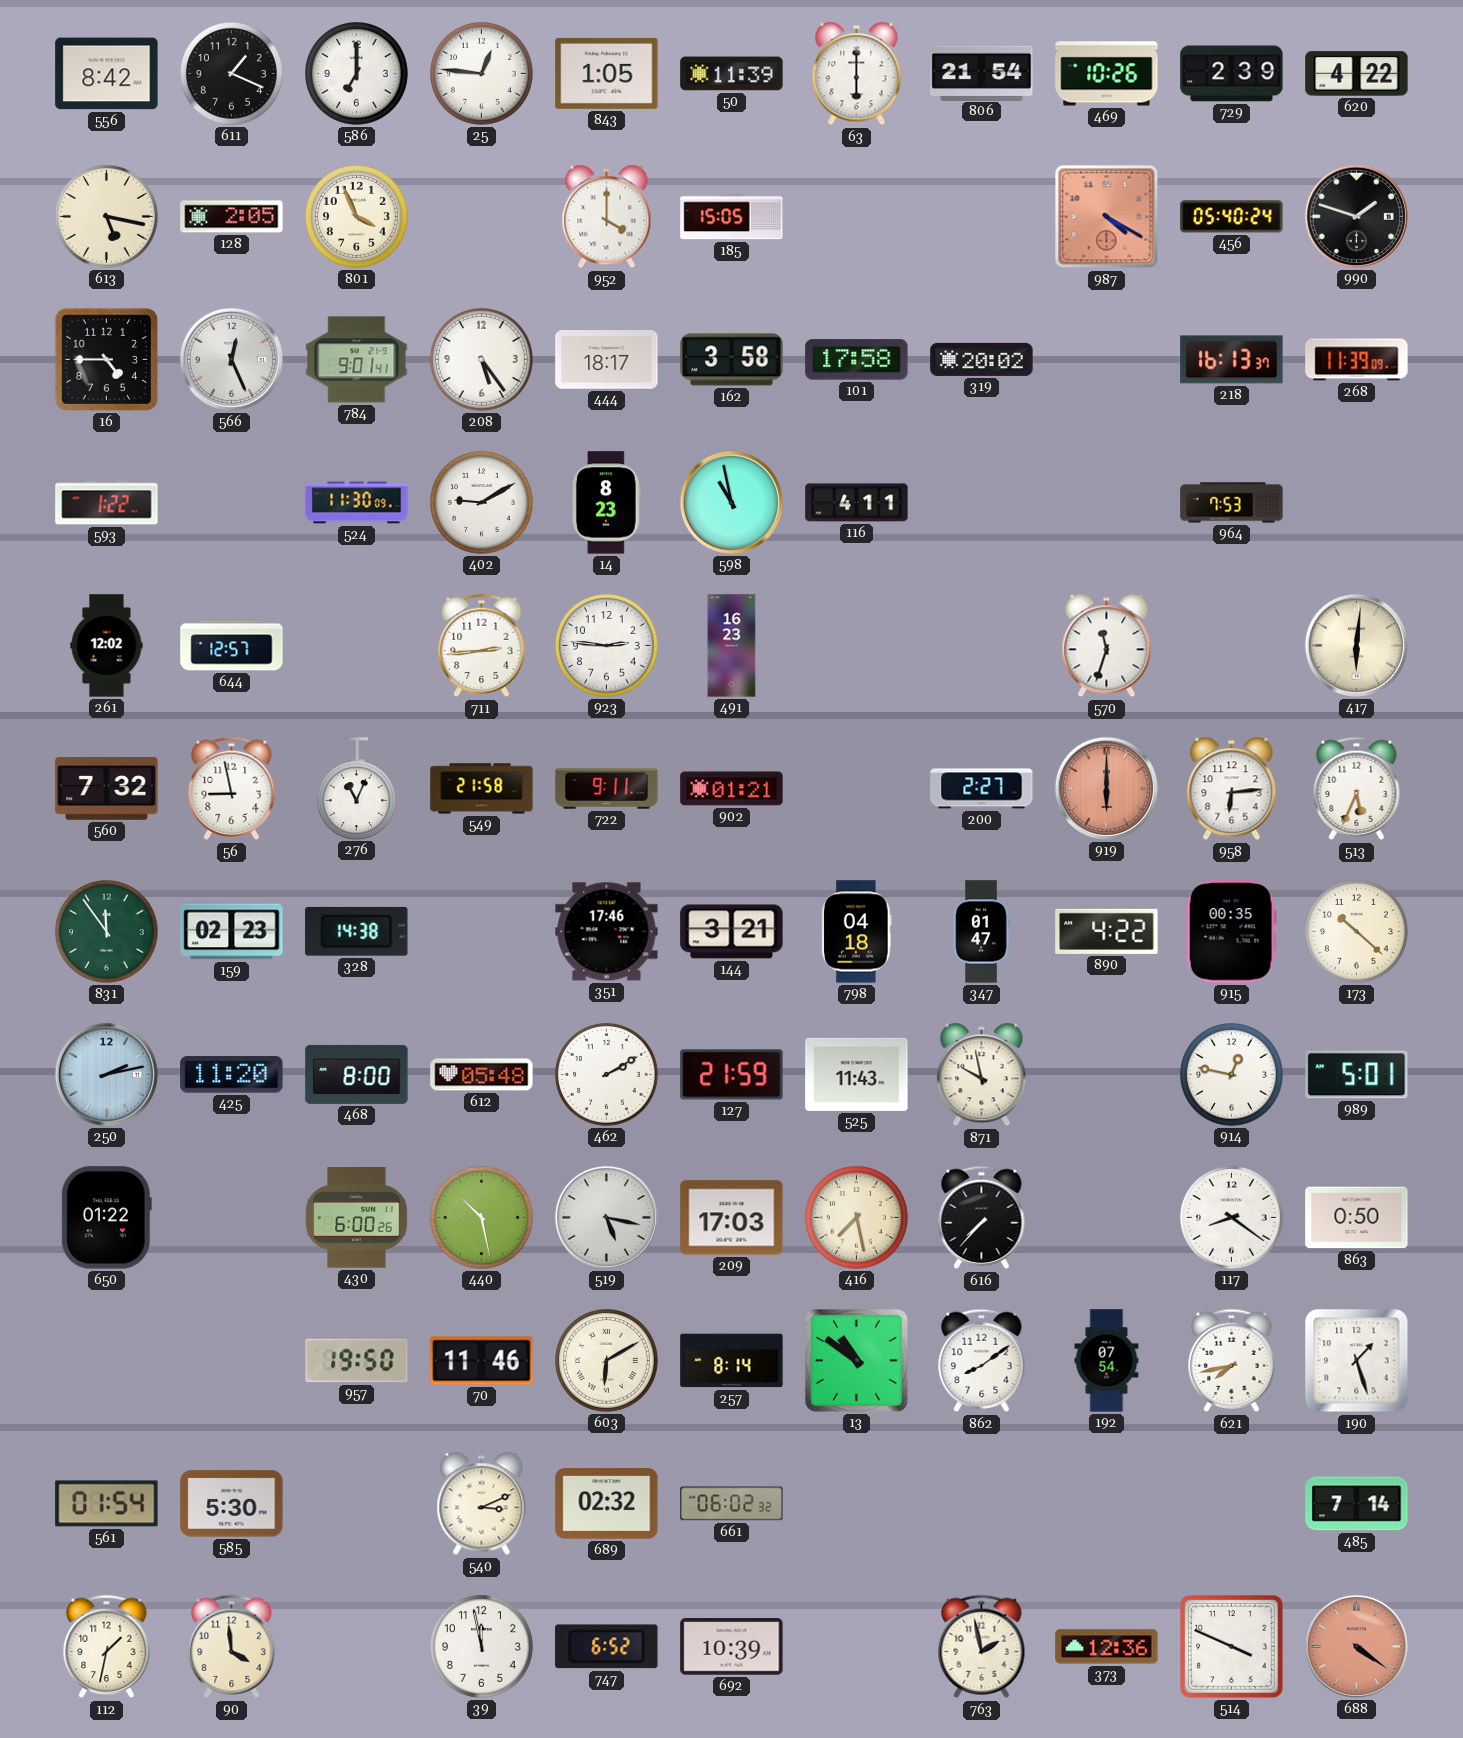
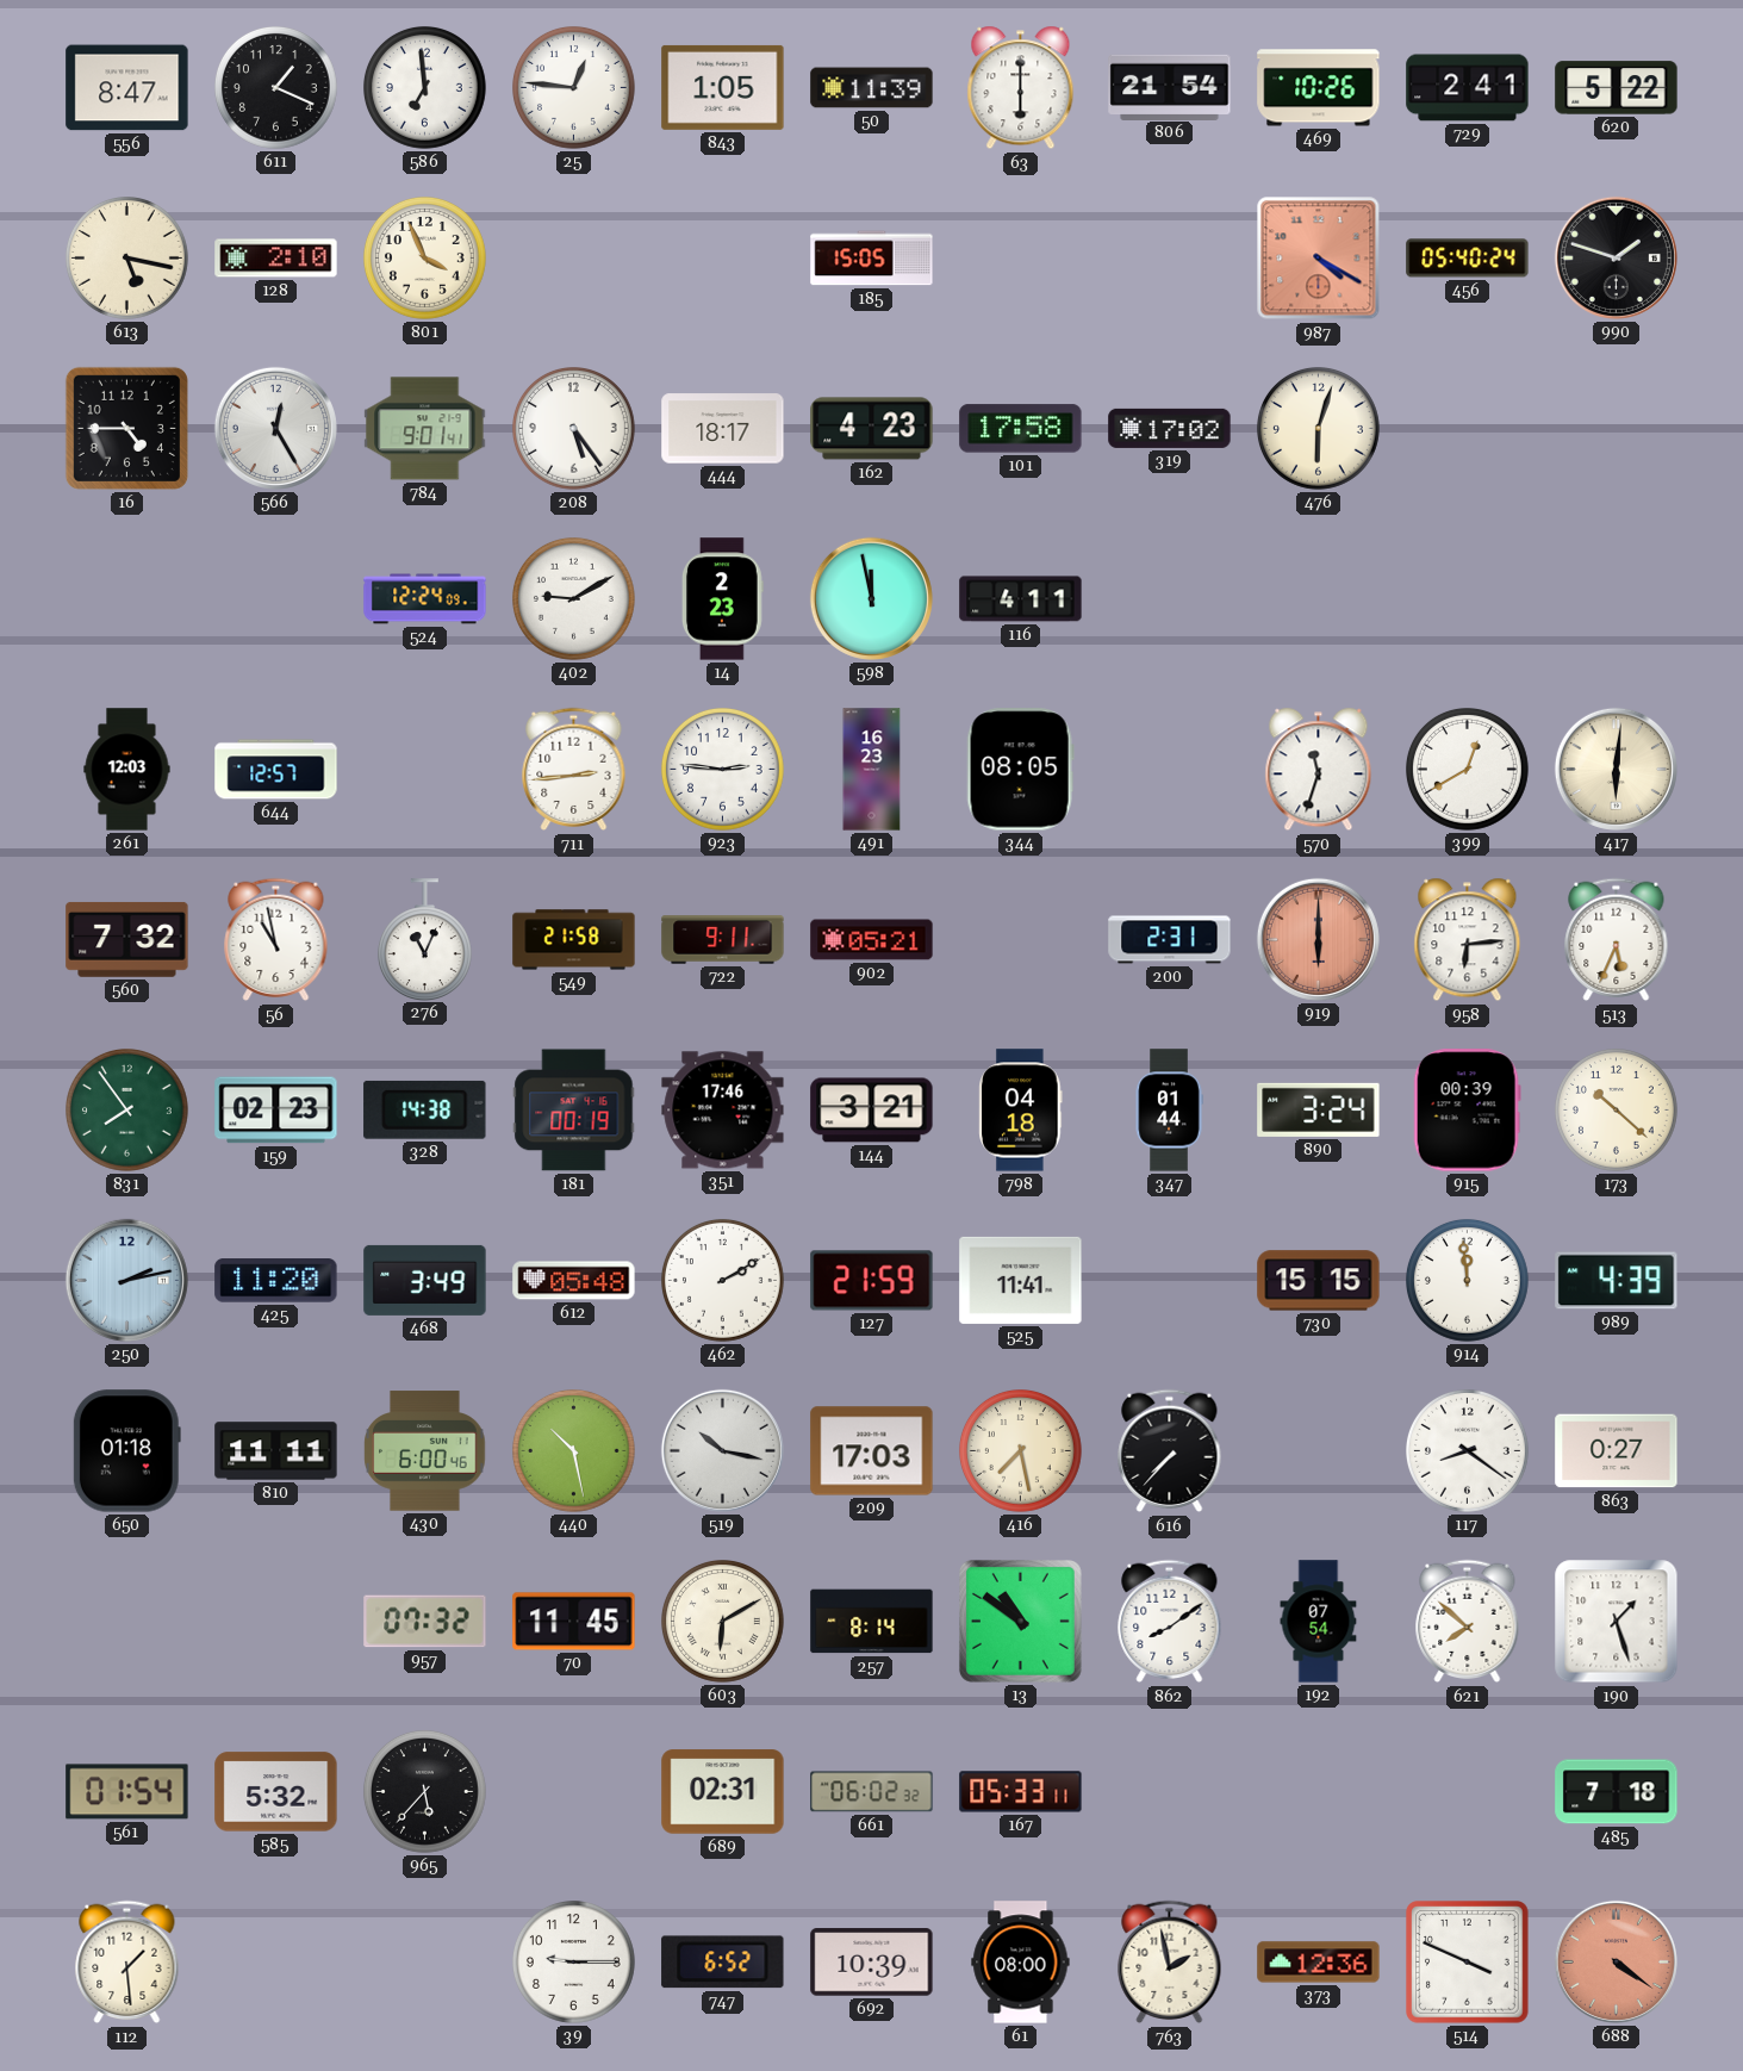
556: 8:42 -> 8:47 (127, 88)
586: 7:00 -> 6:59 (425, 88)
729: 2:39 -> 2:41 (1468, 88)
620: 4:22 -> 5:22 (1617, 88)
128: 2:05 -> 2:10 (276, 259)
952: 4:00 -> none (607, 217)
566: 12:26 -> 12:25 (275, 428)
162: 3:58 -> 4:23 (872, 429)
319: 20:02 -> 17:02 (1170, 428)
476: none -> 6:03 (1319, 429)
218: 16:13 -> none (1232, 360)
268: 11:39 -> none (1357, 360)
593: 1:22 -> none (107, 503)
524: 11:30 -> 12:24 (425, 599)
14: 8:23 -> 2:23 (722, 599)
598: 10:58 -> 11:58 (871, 598)
964: 7:53 -> none (1232, 503)
261: 12:02 -> 12:03 (127, 770)
344: none -> 08:05 (1020, 770)
399: none -> 12:40 (1468, 770)
56: 8:58 -> 10:58 (276, 940)
902: 01:21 -> 05:21 (872, 940)
200: 2:27 -> 2:31 (1170, 940)
831: 11:54 -> 7:54 (127, 1111)
181: none -> 00:19 (574, 1111)
347: 01:47 -> 01:44 (1169, 1111)
890: 4:22 -> 3:24 (1319, 1109)
915: 00:35 -> 00:39 (1467, 1111)
468: 8:00 -> 3:49 (425, 1280)
525: 11:43 -> 11:41 (1021, 1280)
871: 9:58 -> none (982, 1075)
730: none -> 15:15 (1319, 1281)
914: 12:47 -> 11:59 (1468, 1281)
989: 5:01 -> 4:39 (1617, 1281)
650: 01:22 -> 01:18 (126, 1451)
810: none -> 11:11 (276, 1451)
430: 6:00:26 -> 6:00:46 (425, 1451)
519: 5:17 -> 10:17 (722, 1450)
863: 0:50 -> 0:27 (1617, 1451)
957: 19:50 -> 07:32 (425, 1622)
70: 11:46 -> 11:45 (574, 1622)
621: 7:43 -> 7:52 (1468, 1622)
585: 5:30 -> 5:32 (276, 1792)
965: none -> 5:37 (425, 1792)
540: 3:11 -> none (482, 1504)
689: 02:32 -> 02:31 (723, 1792)
167: none -> 05:33 (1021, 1792)
485: 7:14 -> 7:18 (1617, 1792)
112: 1:32 -> 1:29 (127, 1963)
90: 3:59 -> none (232, 1647)
39: 11:58 -> 9:15 (574, 1963)
61: none -> 08:00 (1021, 1963)
